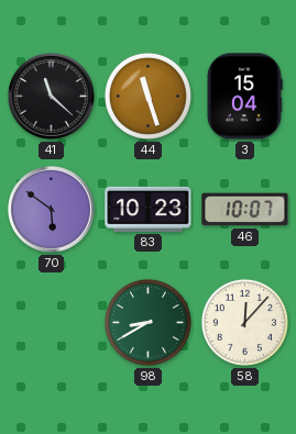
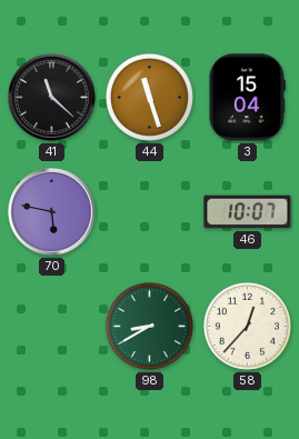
70: 5:51 -> 5:47 (52, 212)
83: 10:23 -> none (149, 209)
58: 12:07 -> 12:37 (247, 326)
